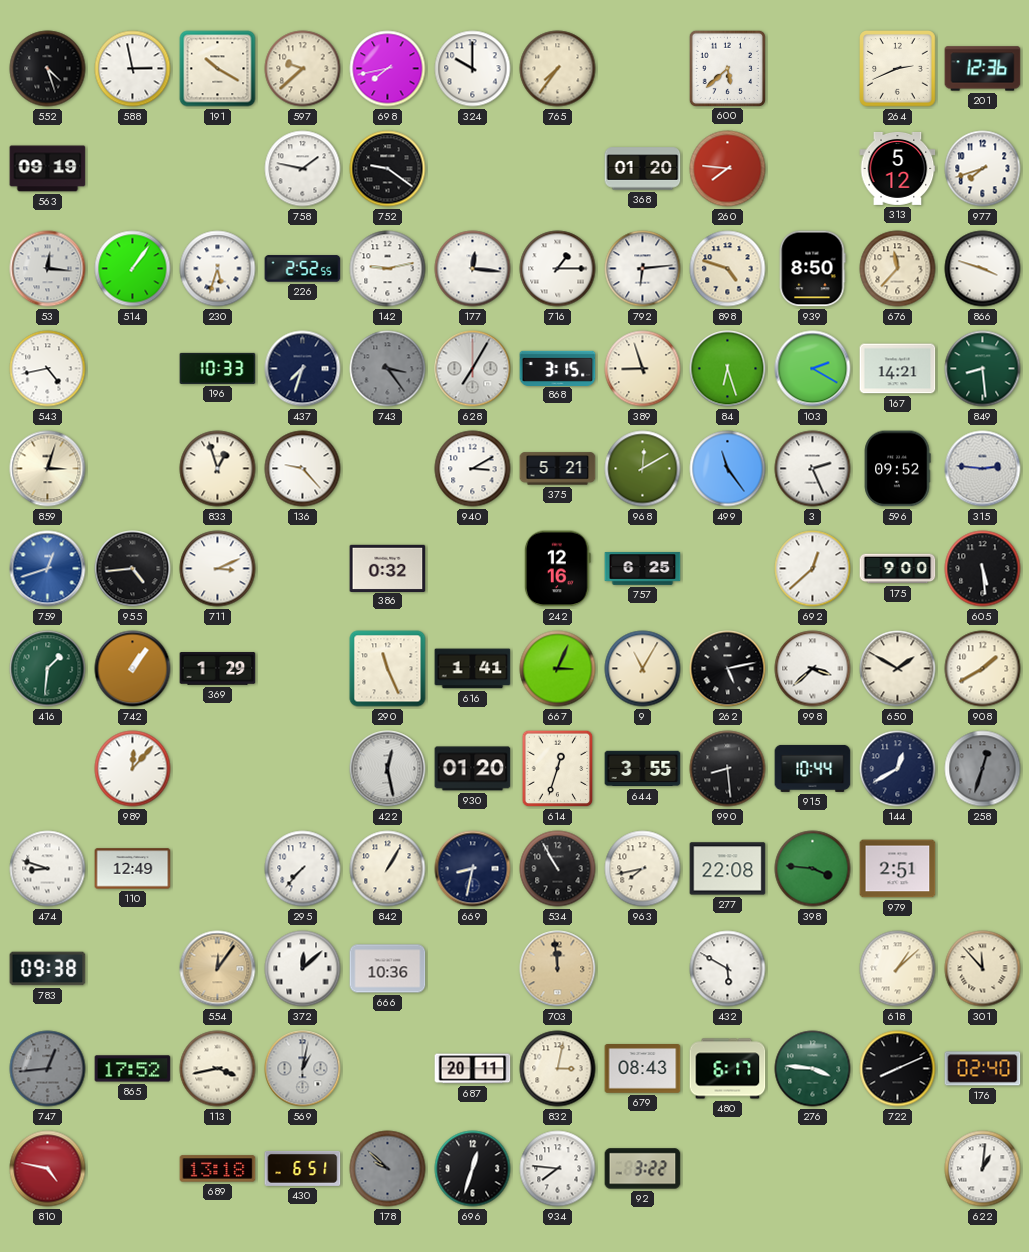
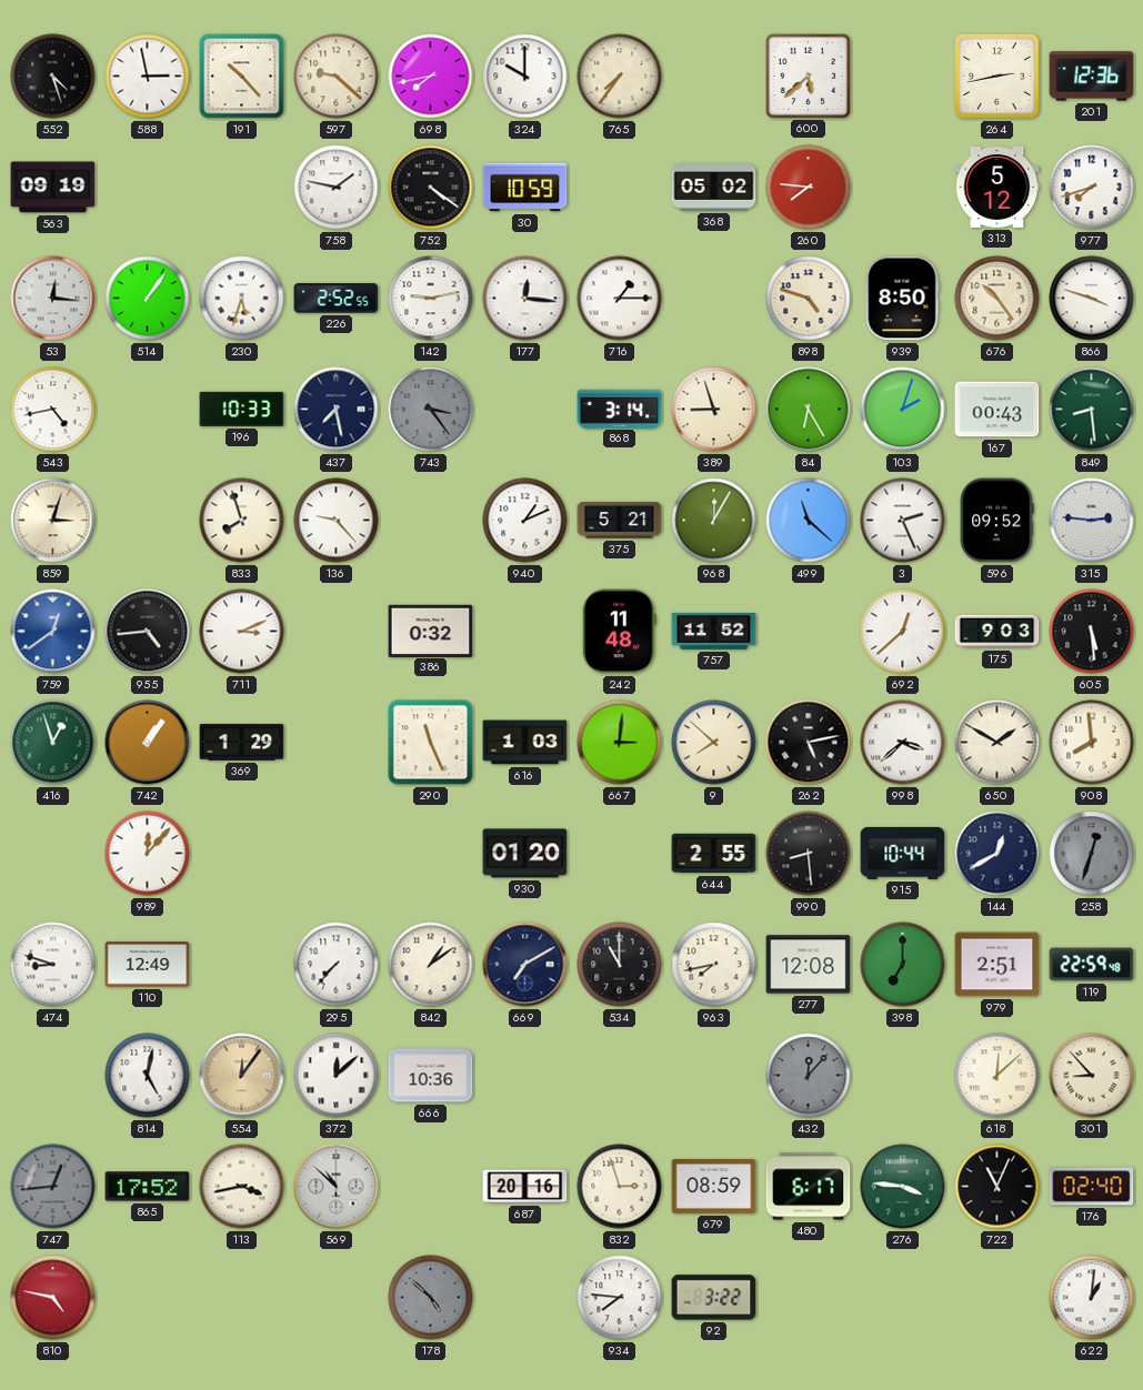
191: 10:20 -> 10:23 (242, 77)
597: 9:38 -> 9:22 (337, 77)
264: 2:41 -> 2:43 (997, 77)
752: 9:21 -> 4:21 (431, 188)
30: none -> 10:59 (525, 188)
368: 01:20 -> 05:02 (714, 188)
792: 6:14 -> none (643, 269)
676: 11:37 -> 10:24 (997, 299)
437: 7:33 -> 7:28 (337, 410)
628: 7:05 -> none (473, 369)
868: 3:15 -> 3:14 (620, 409)
84: 6:27 -> 6:25 (809, 410)
103: 2:20 -> 2:03 (903, 410)
167: 14:21 -> 00:43 (997, 410)
833: 12:57 -> 7:57 (242, 521)
940: 3:10 -> 1:11 (525, 521)
968: 12:10 -> 12:05 (714, 521)
499: 11:24 -> 11:22 (809, 521)
759: 12:42 -> 12:39 (53, 632)
242: 12:16 -> 11:48 (619, 632)
757: 6:25 -> 11:52 (714, 632)
175: 9:00 -> 9:03 (997, 632)
416: 1:31 -> 12:57 (53, 743)
616: 1:41 -> 1:03 (525, 743)
667: 3:04 -> 3:01 (620, 743)
9: 11:05 -> 7:52 (714, 743)
908: 1:40 -> 7:59 (1092, 743)
422: 12:28 -> none (388, 769)
614: 12:33 -> none (558, 769)
644: 3:55 -> 2:55 (714, 854)
842: 1:05 -> 1:09 (431, 965)
669: 8:32 -> 7:10 (525, 965)
534: 10:55 -> 11:00 (620, 965)
277: 22:08 -> 12:08 (809, 965)
398: 3:46 -> 7:00 (903, 965)
119: none -> 22:59 (1092, 965)
783: 09:38 -> none (48, 969)
814: none -> 5:02 (148, 1076)
703: 11:59 -> none (558, 969)
432: 5:50 -> 12:07 (809, 1076)
432 dial: white -> grey (809, 1076)
618: 1:08 -> 12:08 (997, 1076)
301: 11:53 -> 8:53 (1092, 1076)
569: 1:02 -> 10:52 (337, 1187)
687: 20:11 -> 20:16 (525, 1187)
832: 3:02 -> 2:57 (620, 1187)
679: 08:43 -> 08:59 (714, 1187)
722: 8:11 -> 11:04 (997, 1187)
689: 13:18 -> none (218, 1169)
430: 6:51 -> none (303, 1168)
178: 9:52 -> 4:52 (431, 1298)
696: 12:33 -> none (473, 1169)
